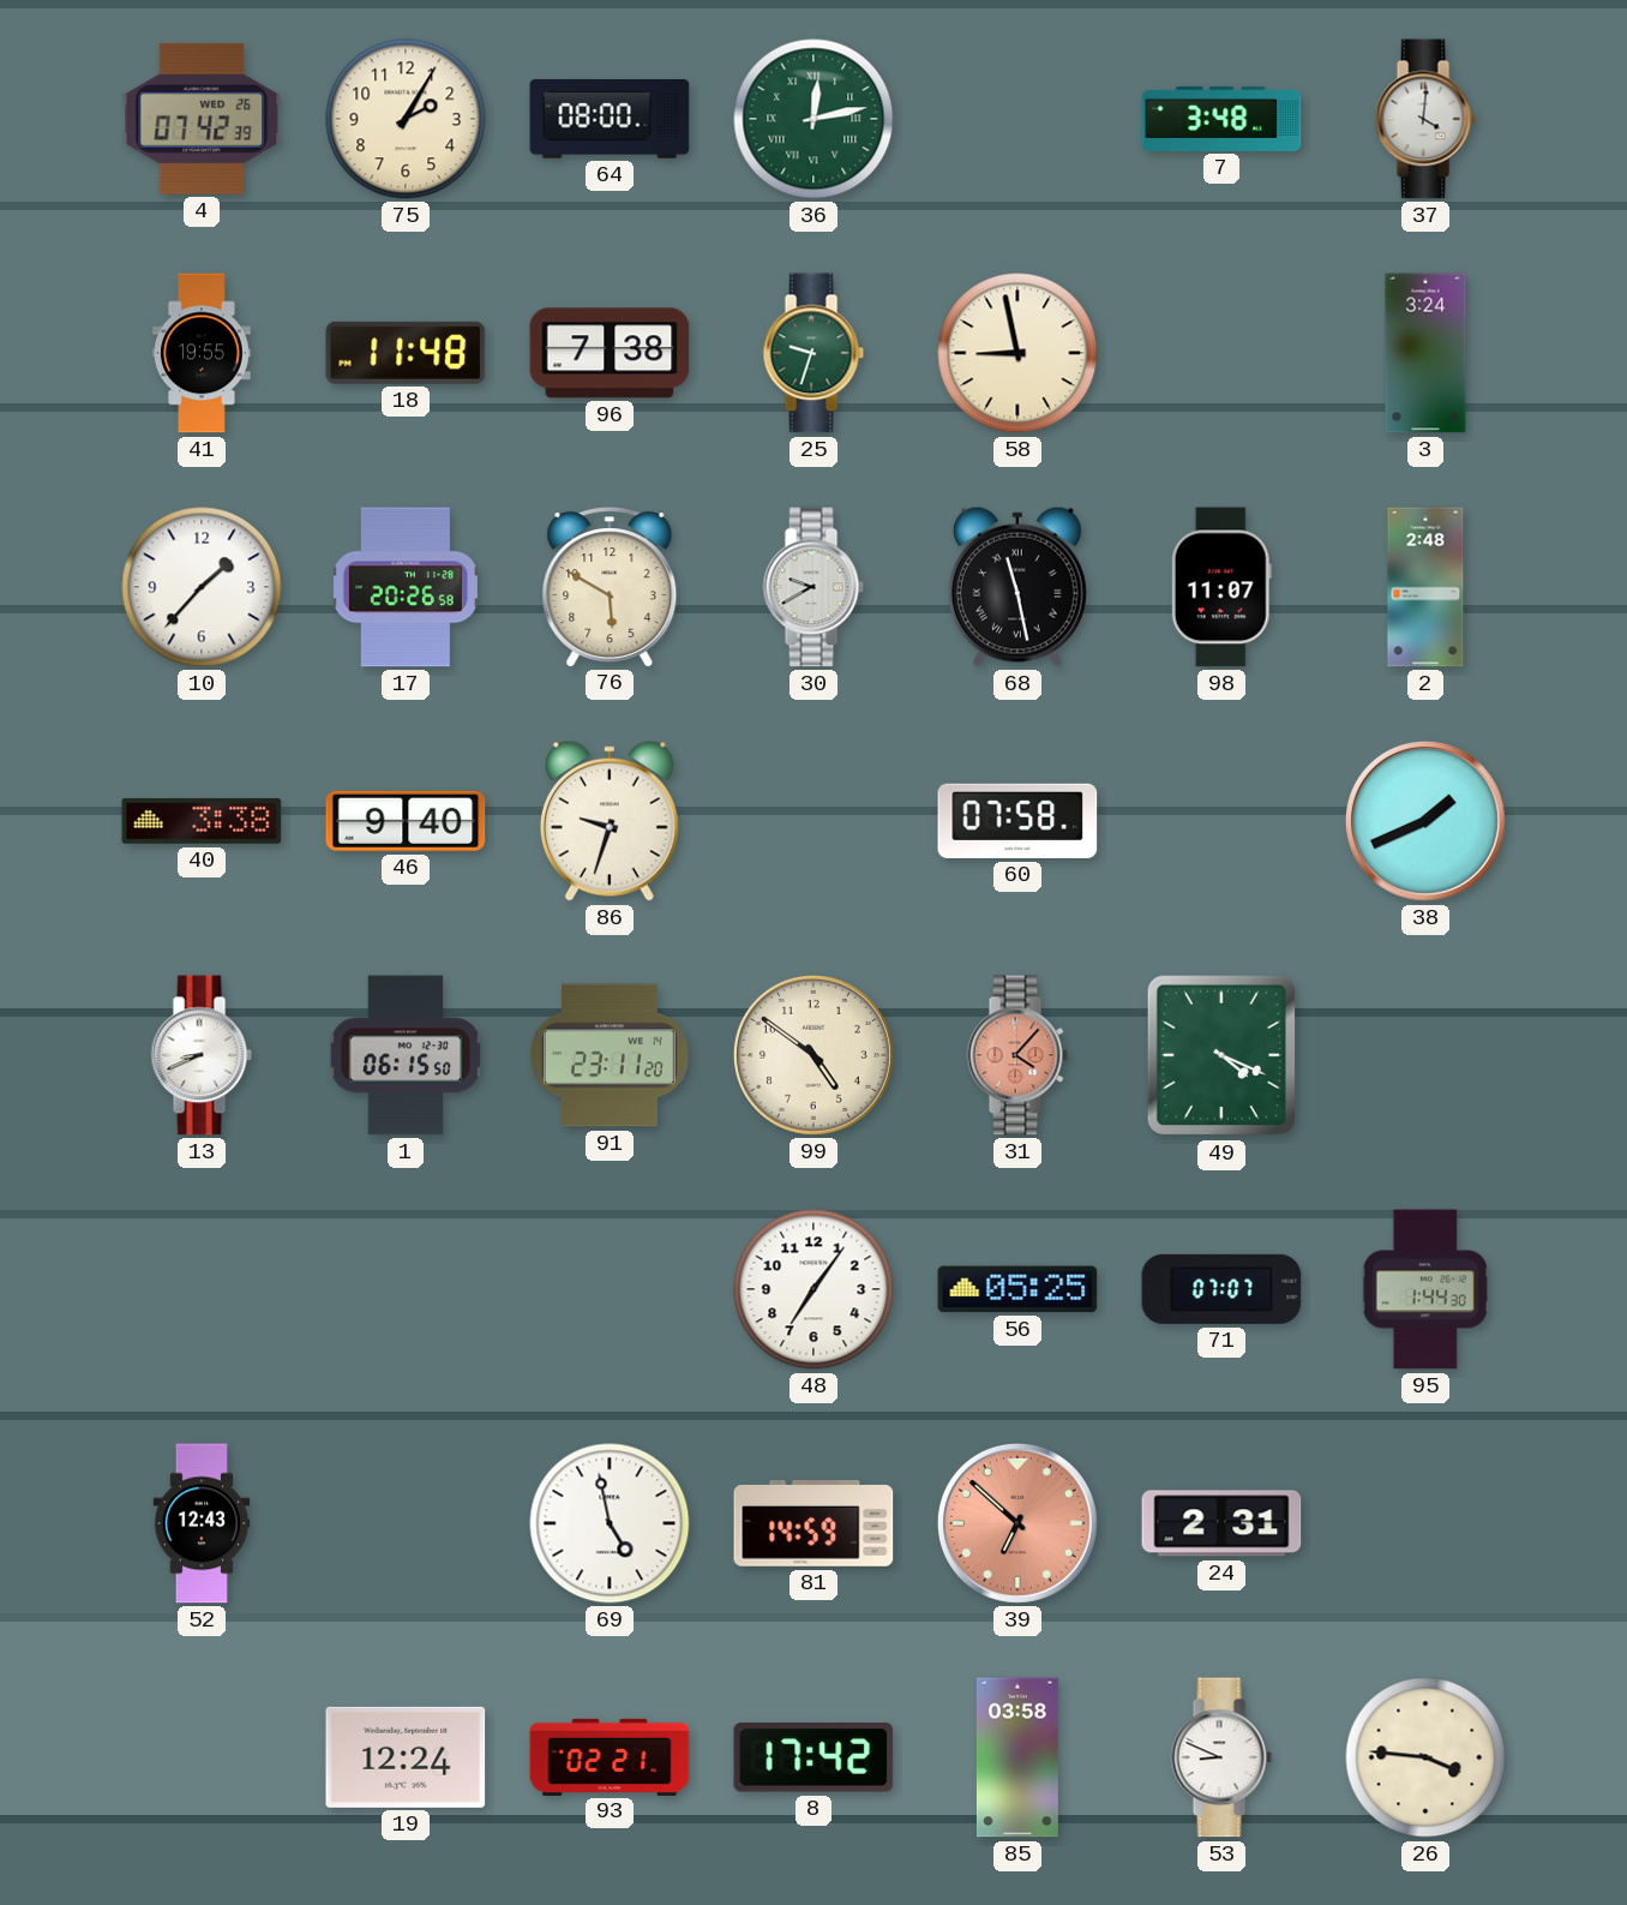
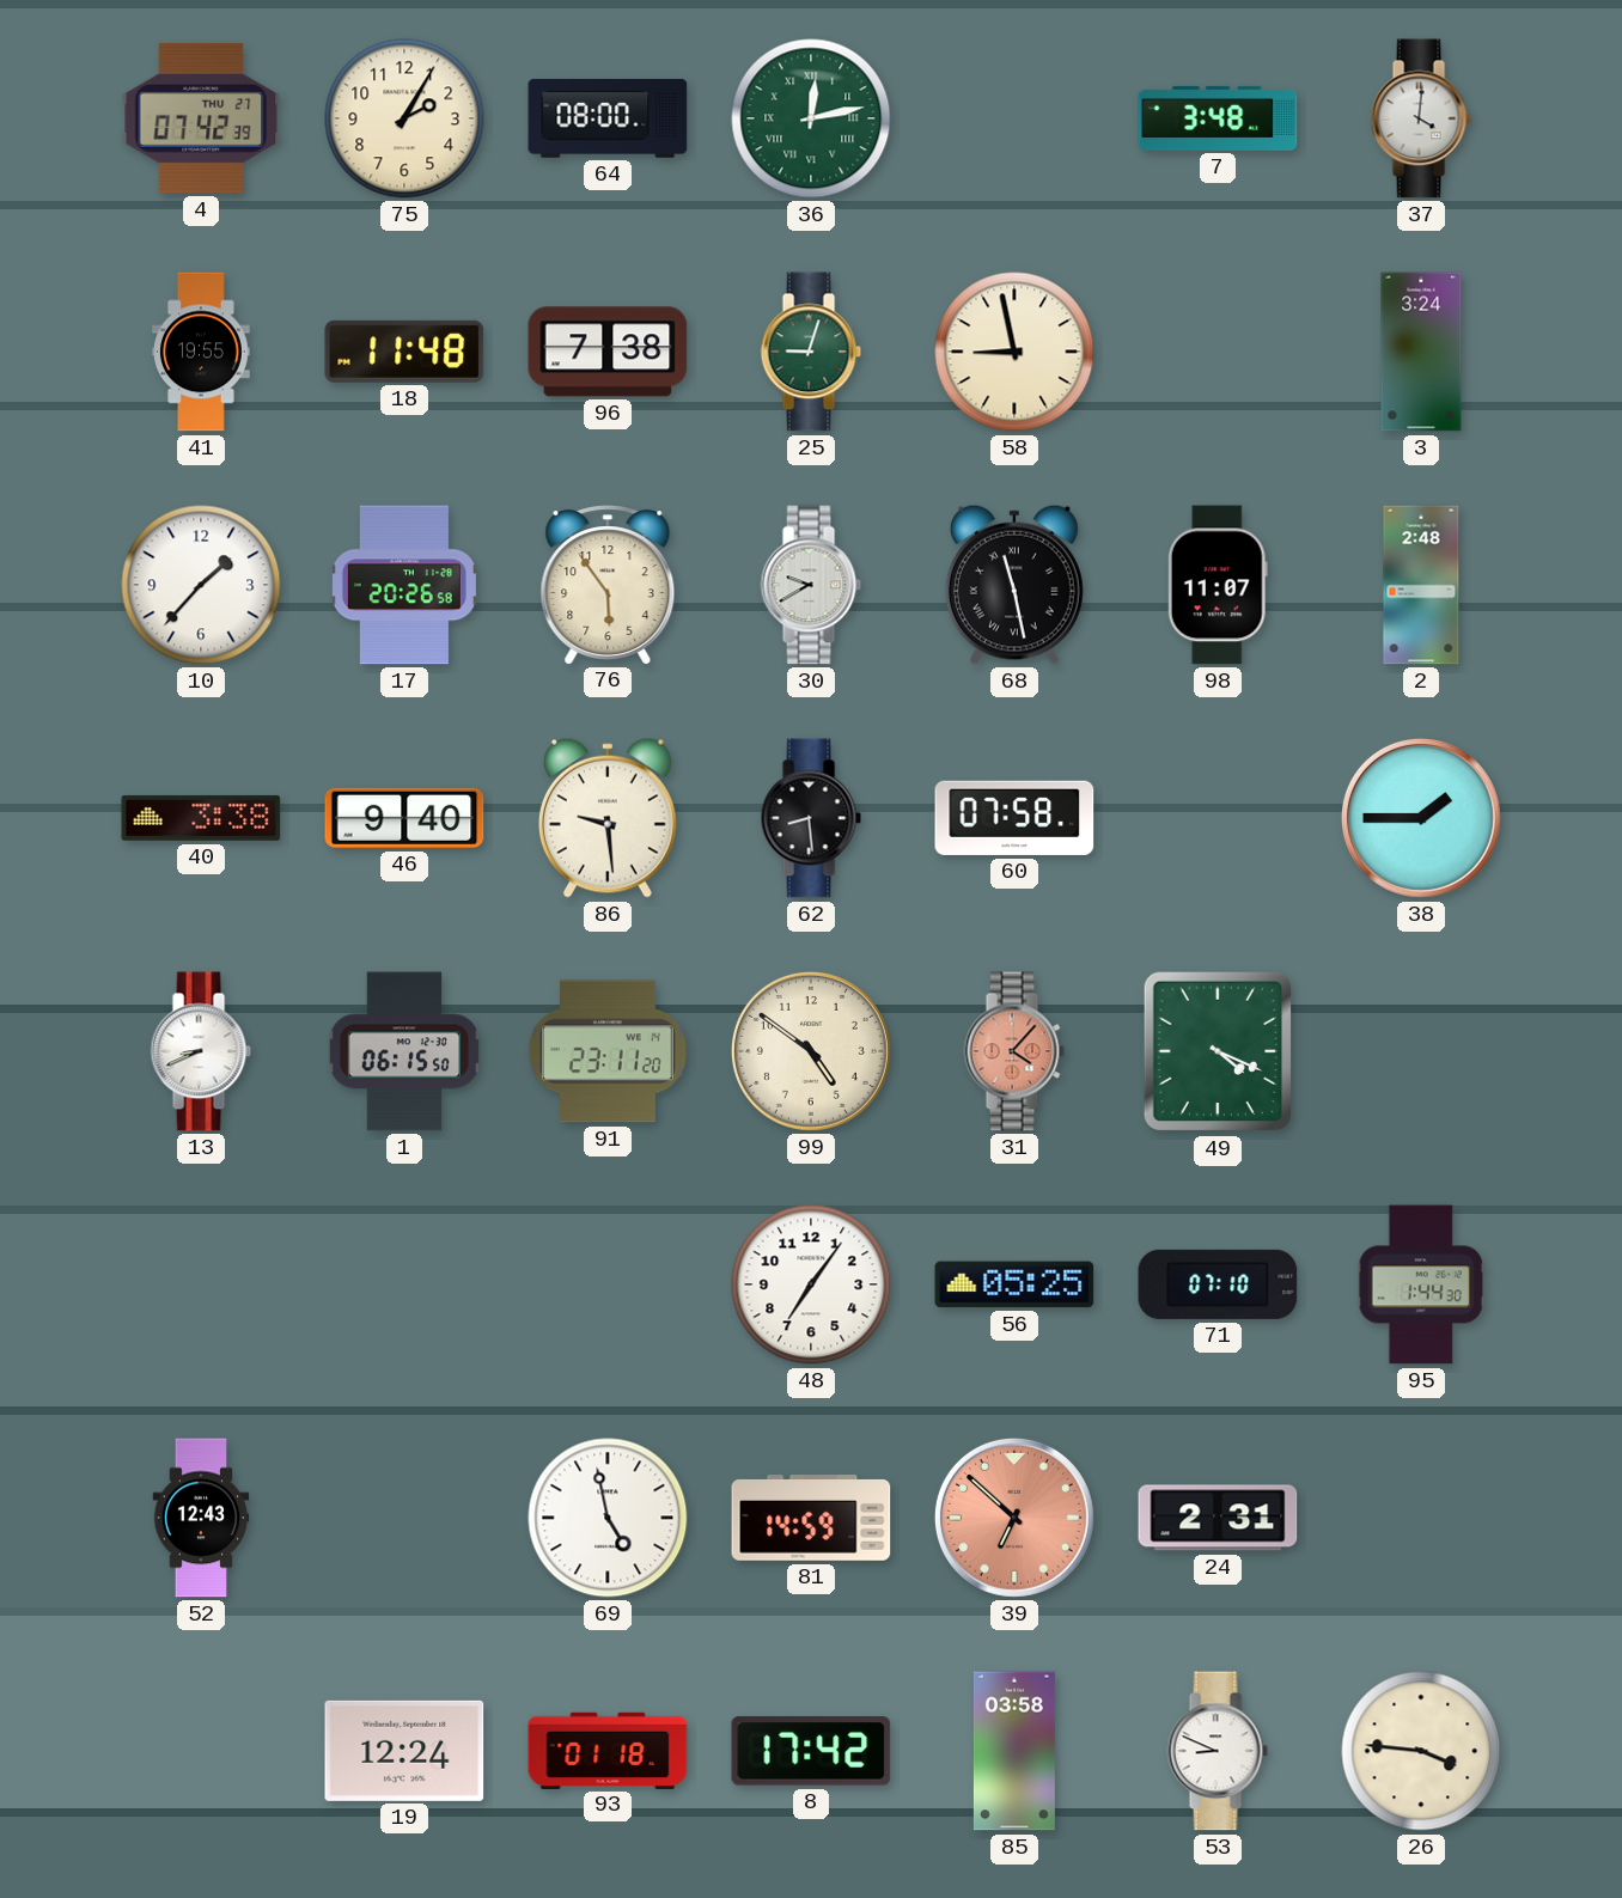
4 date: WED 26 -> THU 27 (201, 118)
25: 9:33 -> 9:03 (811, 352)
76: 5:50 -> 5:54 (608, 585)
86: 9:33 -> 9:29 (608, 818)
62: none -> 8:29 (811, 818)
38: 1:41 -> 1:45 (1421, 818)
71: 07:07 -> 07:10 (1218, 1284)
93: 02:21 -> 01:18 (608, 1750)
